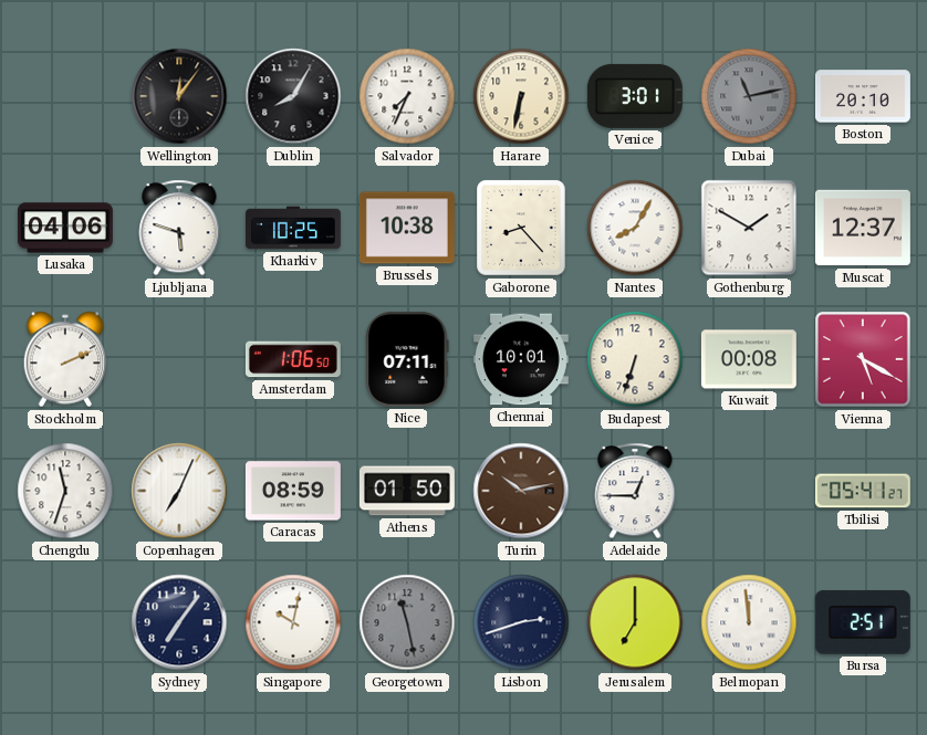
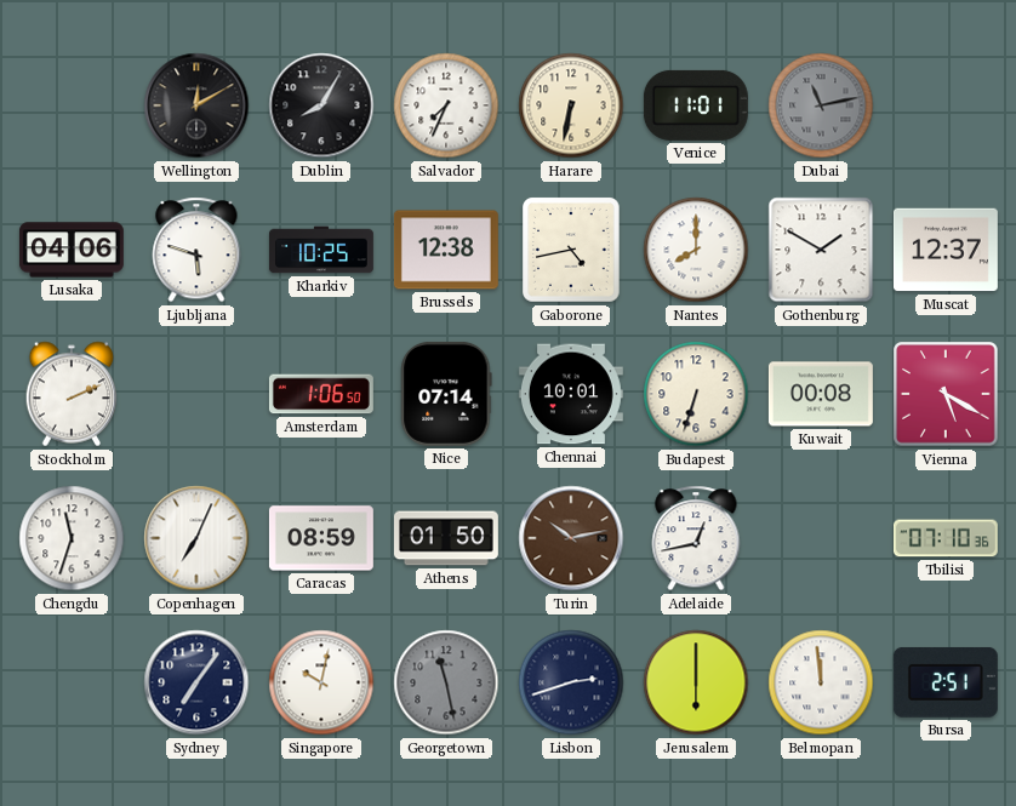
Wellington: 12:06 -> 12:10 (196, 105)
Venice: 3:01 -> 11:01 (696, 105)
Boston: 20:10 -> none (863, 96)
Brussels: 10:38 -> 12:38 (446, 250)
Gaborone: 8:23 -> 4:43 (572, 251)
Nantes: 8:05 -> 8:00 (696, 250)
Nice: 07:11 -> 07:14 (446, 394)
Adelaide: 12:45 -> 12:43 (696, 538)
Tbilisi: 05:41 -> 07:10 (946, 538)
Jerusalem: 7:00 -> 6:00 (696, 682)
